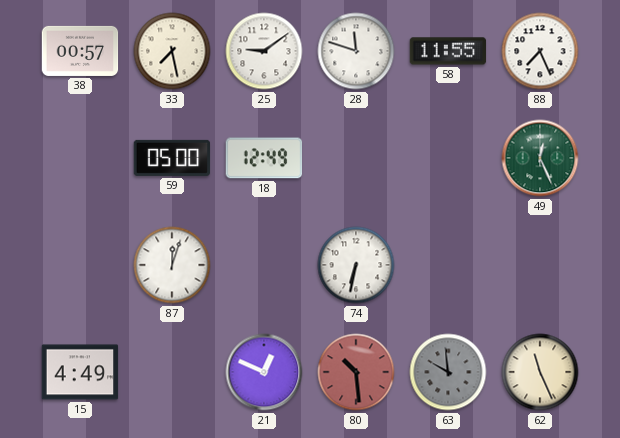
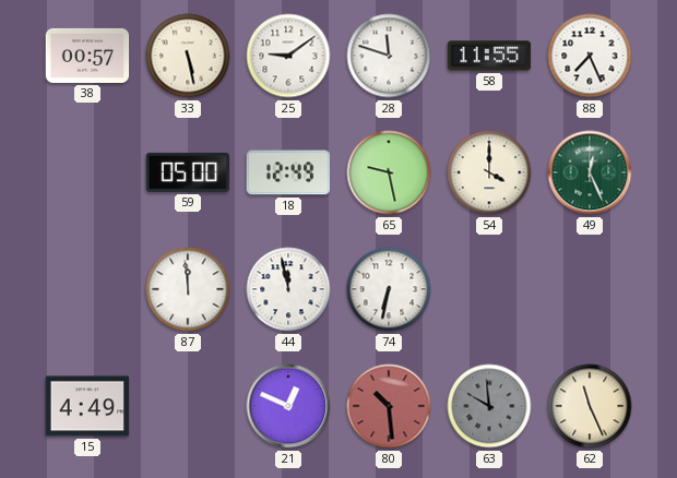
33: 7:28 -> 5:28 (188, 56)
65: none -> 9:28 (389, 172)
54: none -> 4:00 (489, 172)
87: 12:03 -> 11:59 (188, 289)
44: none -> 11:58 (288, 289)
